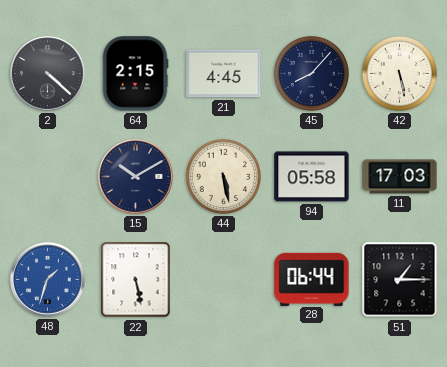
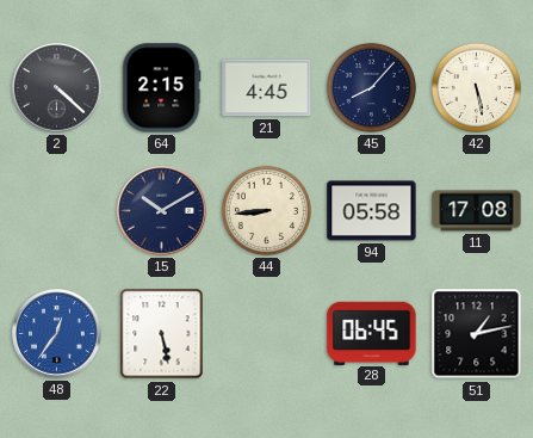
44: 5:28 -> 8:44 (266, 210)
11: 17:03 -> 17:08 (477, 211)
48: 1:33 -> 12:36 (57, 334)
28: 06:44 -> 06:45 (372, 333)
51: 1:15 -> 1:13 (477, 334)
